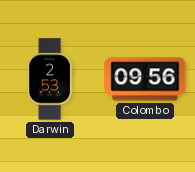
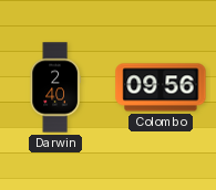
Darwin: 2:53 -> 2:40 (55, 87)
